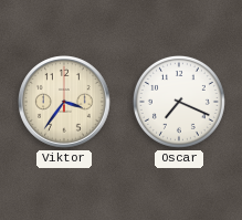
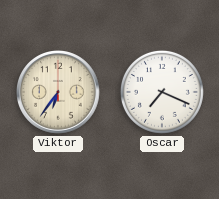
Viktor: 3:36 -> 6:36 (59, 93)
